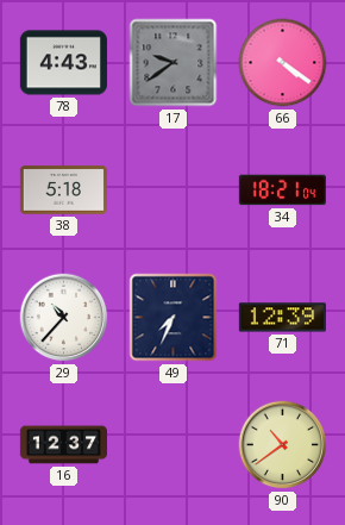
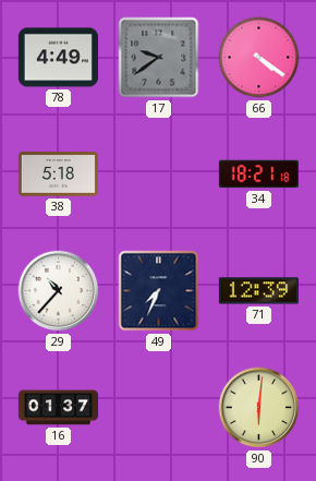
78: 4:43 -> 4:49 (58, 58)
34: 18:21:04 -> 18:21:18 (258, 175)
16: 12:37 -> 01:37 (58, 408)
90: 10:39 -> 6:01 (259, 408)
